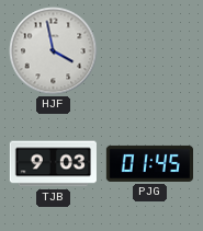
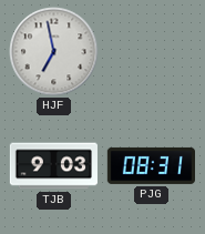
HJF: 3:58 -> 6:58 (54, 52)
PJG: 01:45 -> 08:31 (151, 165)
